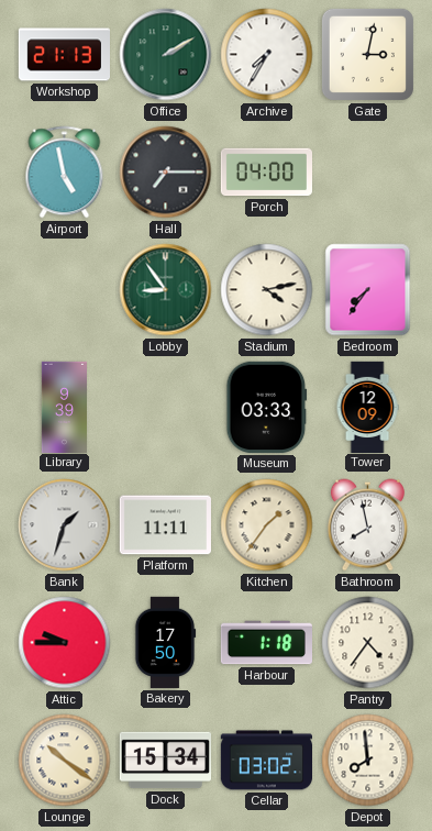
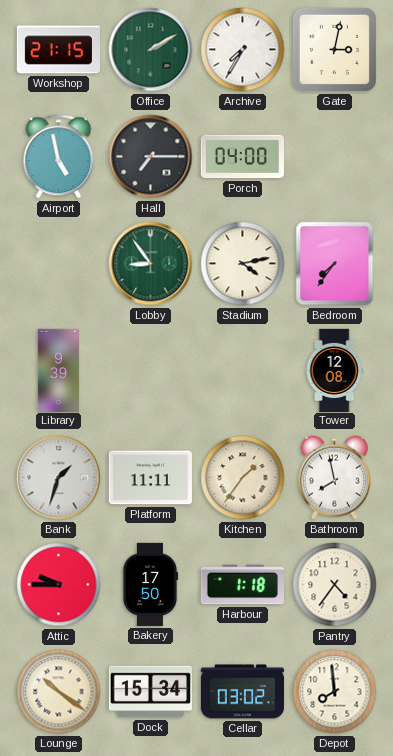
Workshop: 21:13 -> 21:15 (58, 50)
Museum: 03:33 -> none (267, 407)
Tower: 12:09 -> 12:08 (334, 370)
